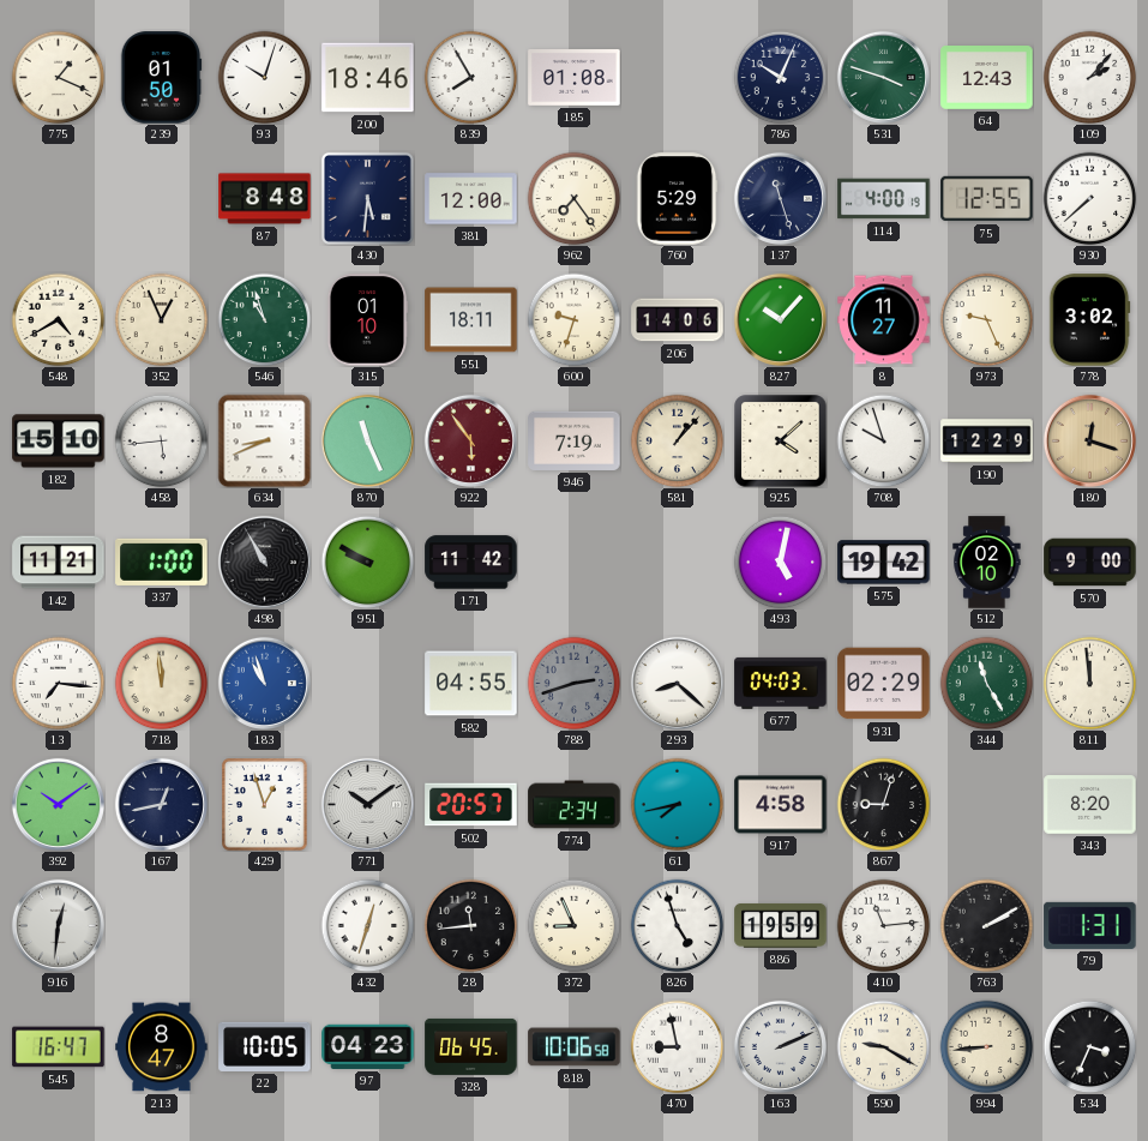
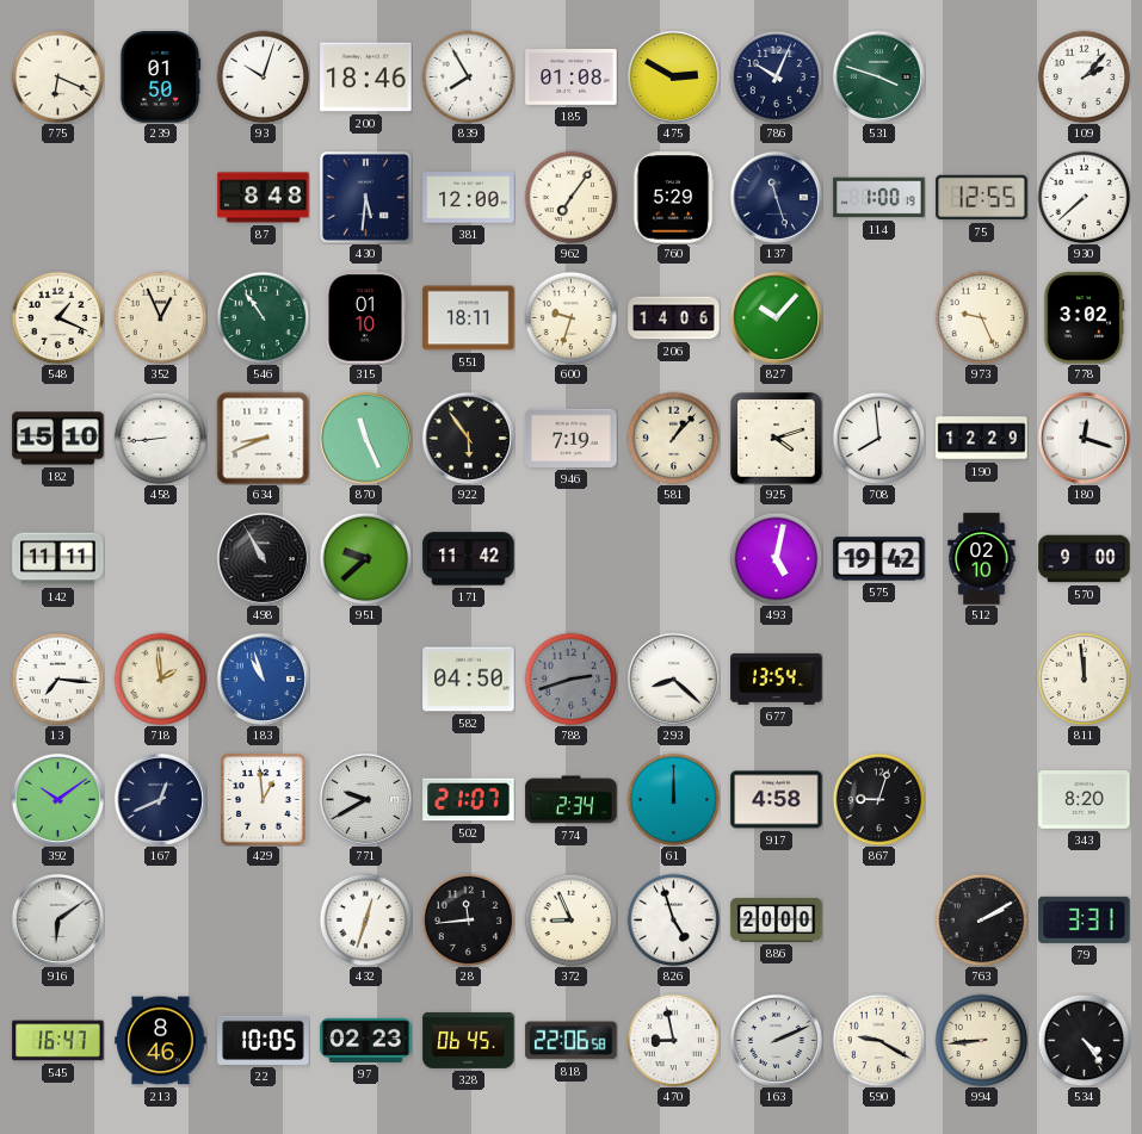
775: 1:19 -> 6:19 (57, 76)
475: none -> 2:50 (673, 76)
64: 12:43 -> none (987, 78)
962: 7:24 -> 7:06 (570, 197)
114: 4:00 -> 1:00 (879, 198)
548: 4:40 -> 1:19 (57, 317)
546: 10:57 -> 10:54 (263, 317)
8: 11:27 -> none (884, 320)
458: 5:44 -> 8:44 (160, 438)
922 dial: burgundy -> black (468, 438)
925: 4:08 -> 4:12 (777, 439)
708: 9:57 -> 7:59 (878, 438)
180 dial: champagne -> white (1084, 438)
142: 11:21 -> 11:11 (58, 559)
337: 1:00 -> none (162, 562)
951: 9:50 -> 9:38 (365, 558)
718: 11:59 -> 1:59 (160, 678)
582: 04:55 -> 04:50 (469, 680)
677: 04:03 -> 13:54 (777, 678)
931: 02:29 -> none (884, 684)
344: 11:25 -> none (986, 683)
167: 12:43 -> 12:41 (160, 799)
429: 12:57 -> 12:59 (264, 800)
771: 10:09 -> 9:40 (365, 799)
502: 20:57 -> 21:07 (469, 800)
61: 7:43 -> 12:00 (673, 799)
916: 12:31 -> 6:09 (57, 919)
886: 19:59 -> 20:00 (777, 919)
410: 11:14 -> none (883, 925)
79: 1:31 -> 3:31 (1085, 919)
213: 8:47 -> 8:46 (161, 1041)
97: 04:23 -> 02:23 (366, 1040)
818: 10:06 -> 22:06 (572, 1041)
534: 3:34 -> 4:24 (1084, 1040)
